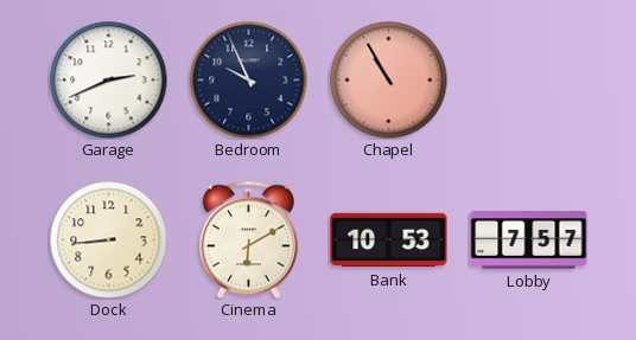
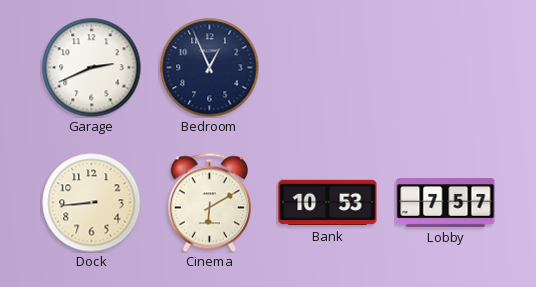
Bedroom: 9:56 -> 12:56 (210, 68)
Chapel: 10:55 -> none (389, 81)
